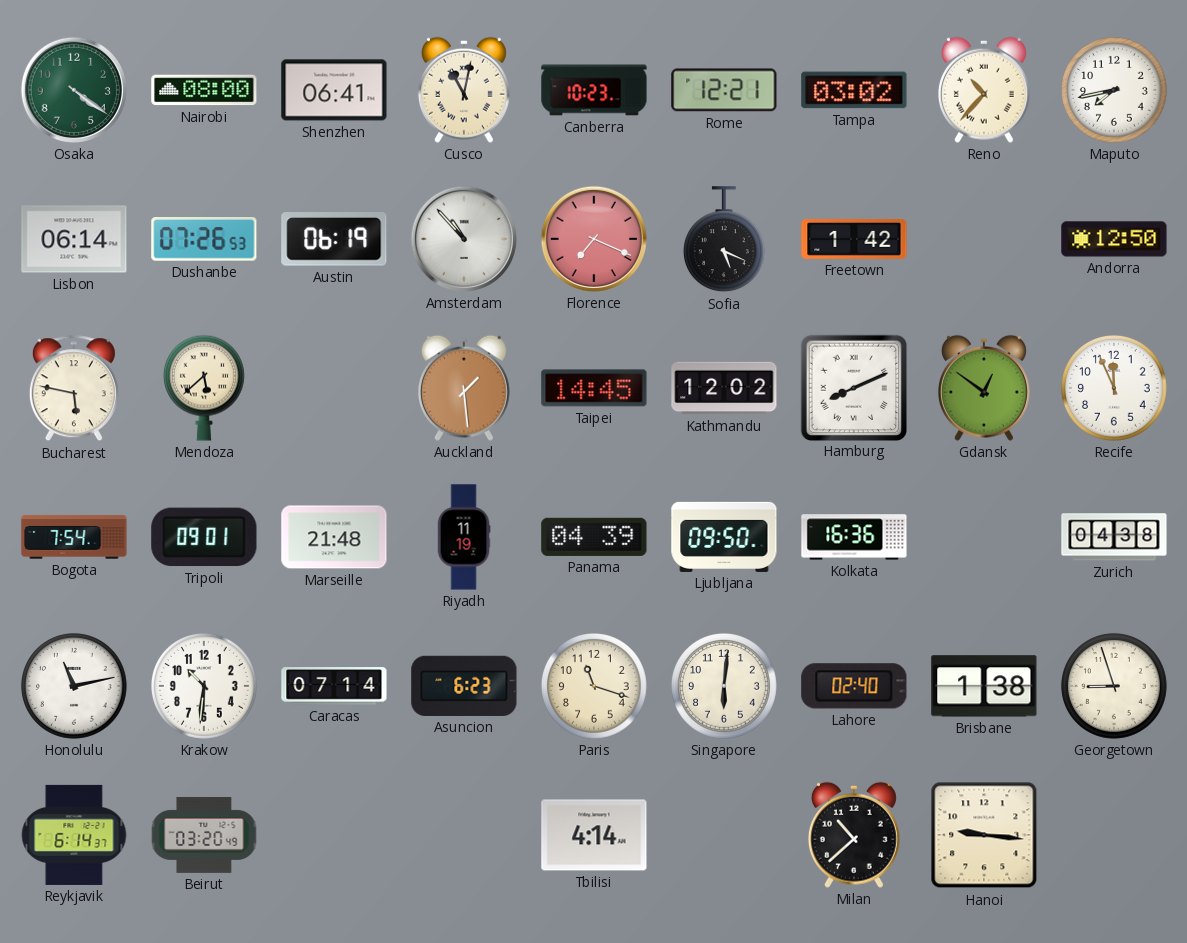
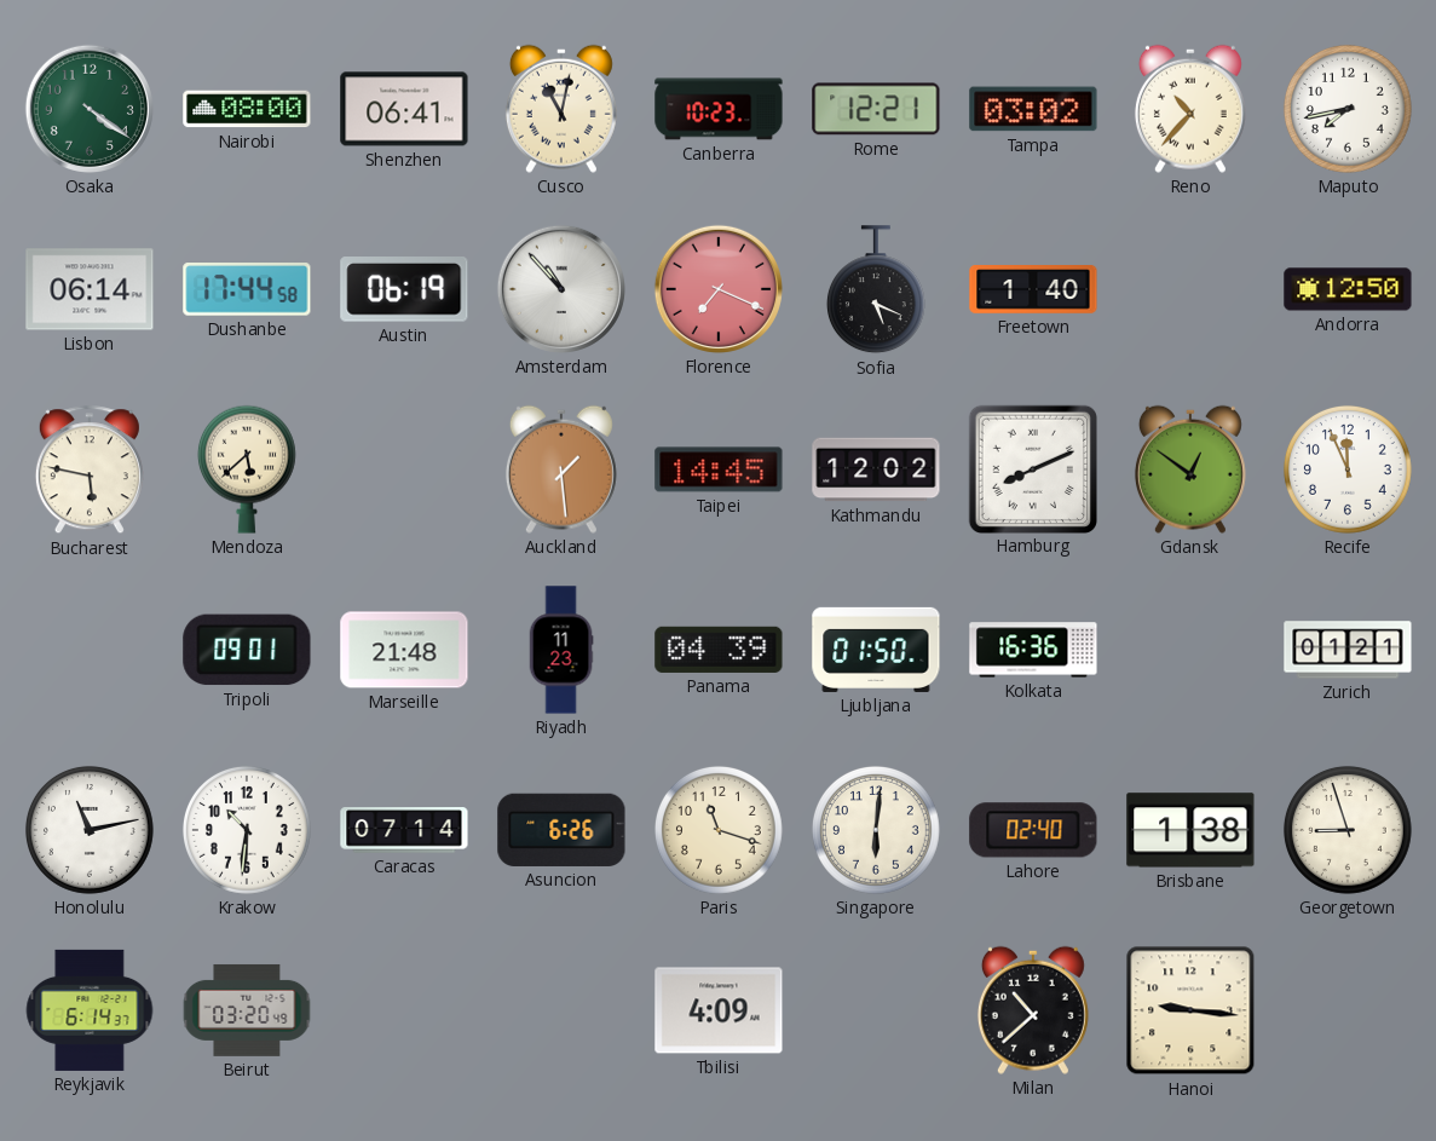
Dushanbe: 07:26 -> 17:44 (247, 289)
Freetown: 1:42 -> 1:40 (1033, 290)
Bogota: 7:54 -> none (74, 537)
Riyadh: 11:19 -> 11:23 (561, 650)
Ljubljana: 09:50 -> 01:50 (876, 650)
Zurich: 04:38 -> 01:21 (1348, 650)
Asuncion: 6:23 -> 6:26 (561, 830)
Tbilisi: 4:14 -> 4:09 (719, 1010)
